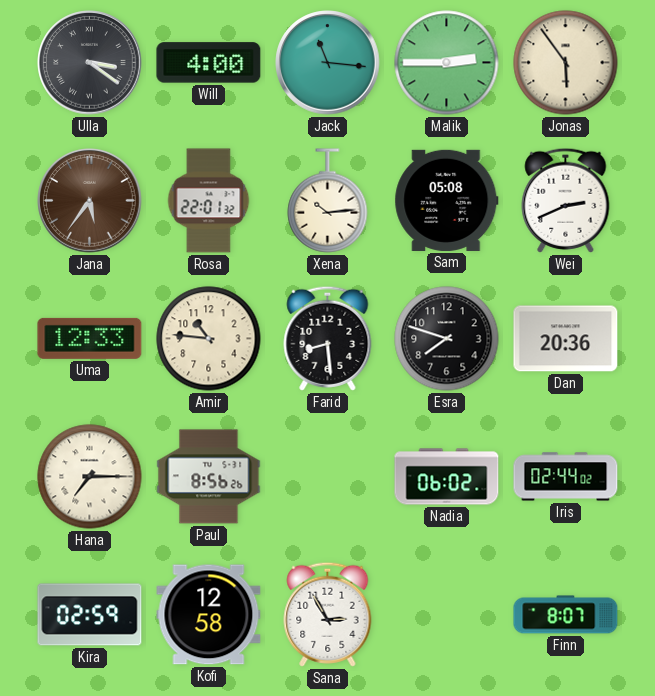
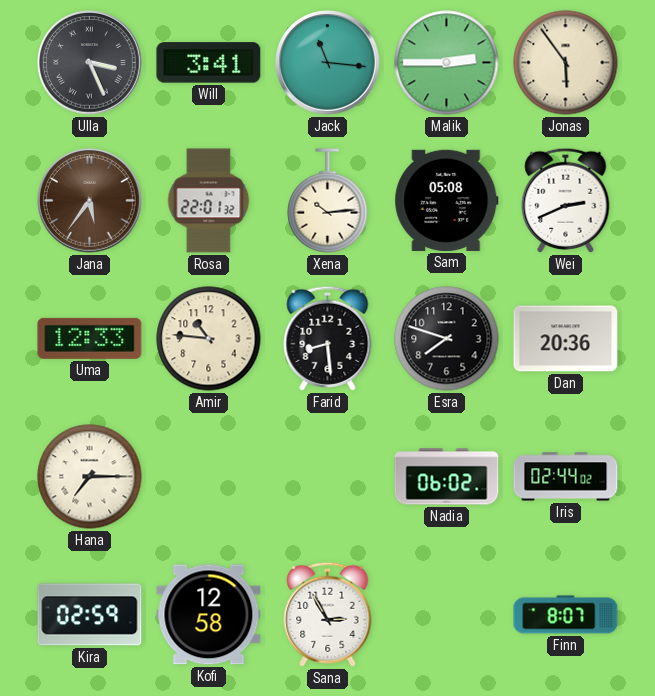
Ulla: 3:21 -> 3:26 (90, 63)
Will: 4:00 -> 3:41 (209, 63)
Paul: 8:56 -> none (209, 477)
